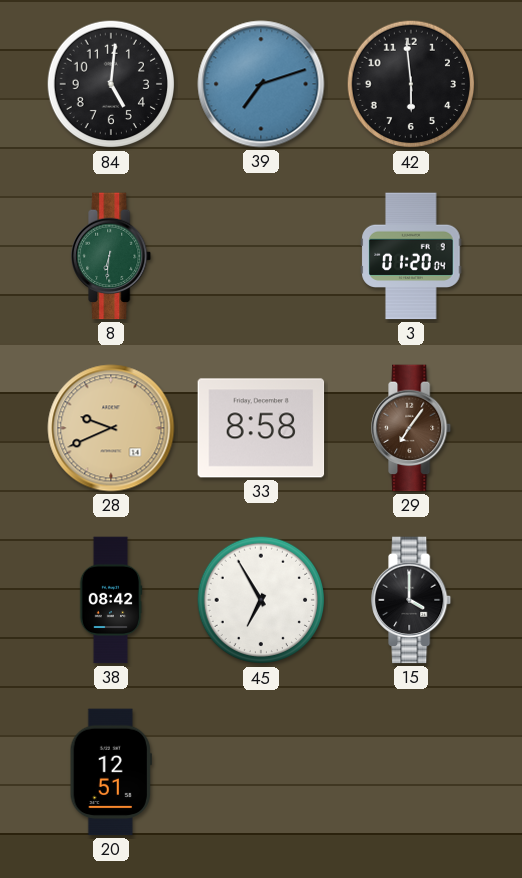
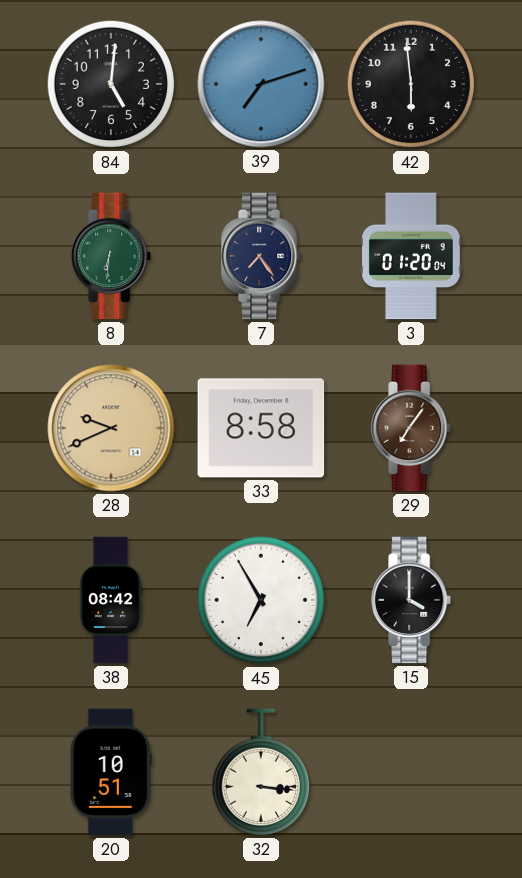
7: none -> 7:24 (262, 256)
20: 12:51 -> 10:51 (111, 772)
32: none -> 3:16 (261, 772)
